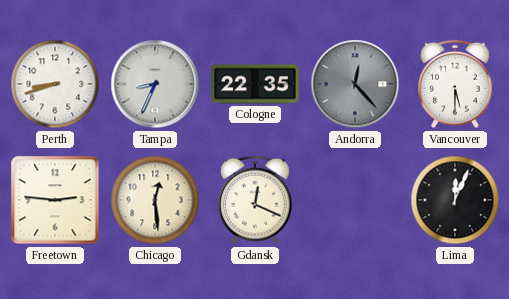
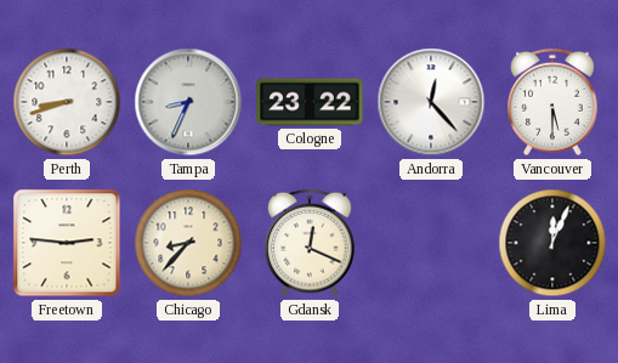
Cologne: 22:35 -> 23:22 (310, 102)
Andorra dial: grey -> white (431, 102)
Chicago: 12:29 -> 8:37 (188, 243)
